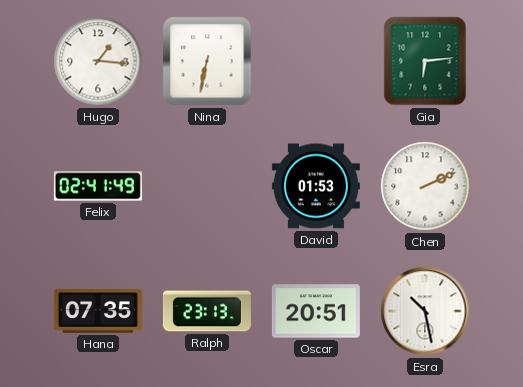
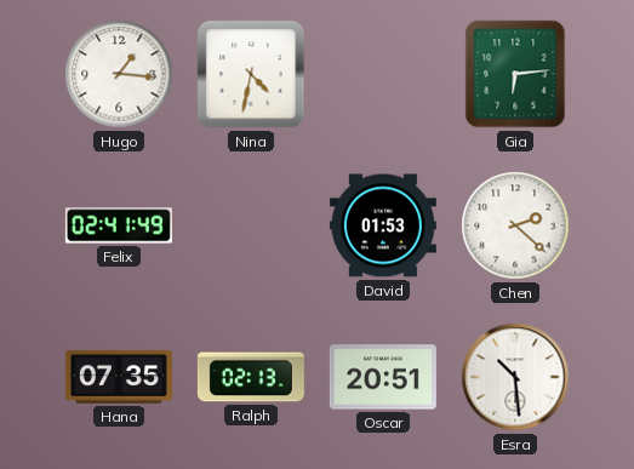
Nina: 6:32 -> 4:32 (251, 74)
Chen: 2:11 -> 2:22 (515, 225)
Ralph: 23:13 -> 02:13 (251, 377)
Esra: 10:28 -> 10:29 (515, 377)
